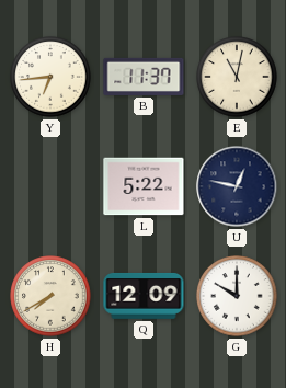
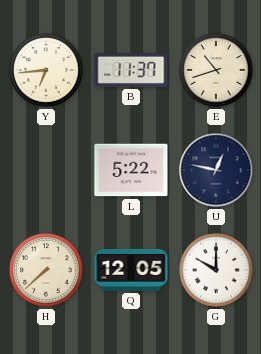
E: 11:02 -> 10:42 (216, 70)
H: 7:40 -> 7:38 (46, 270)
Q: 12:09 -> 12:05 (131, 270)
